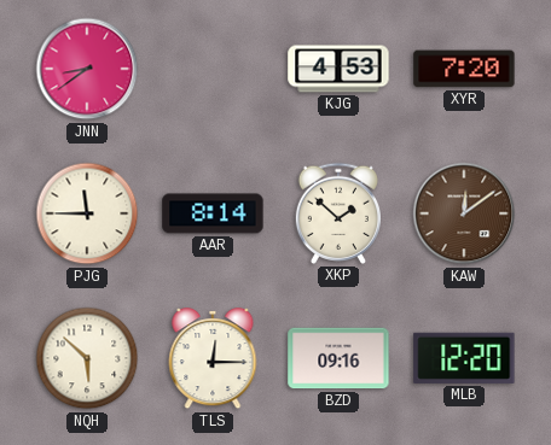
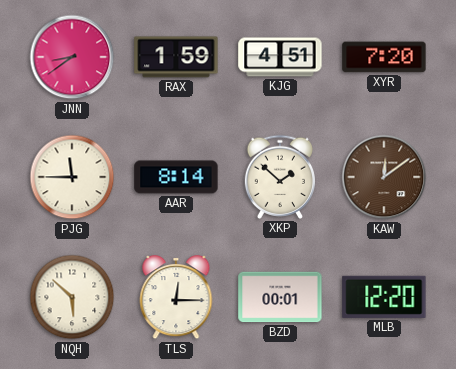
RAX: none -> 1:59 (176, 57)
KJG: 4:53 -> 4:51 (280, 57)
BZD: 09:16 -> 00:01 (280, 297)
